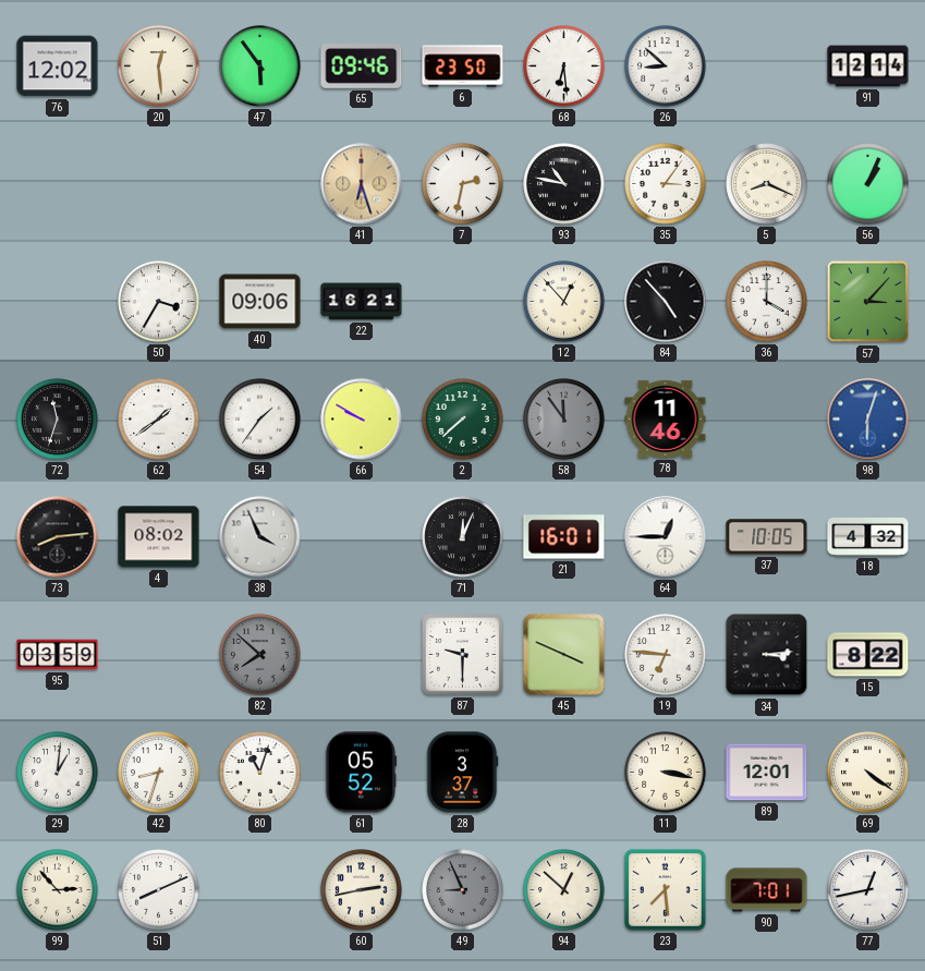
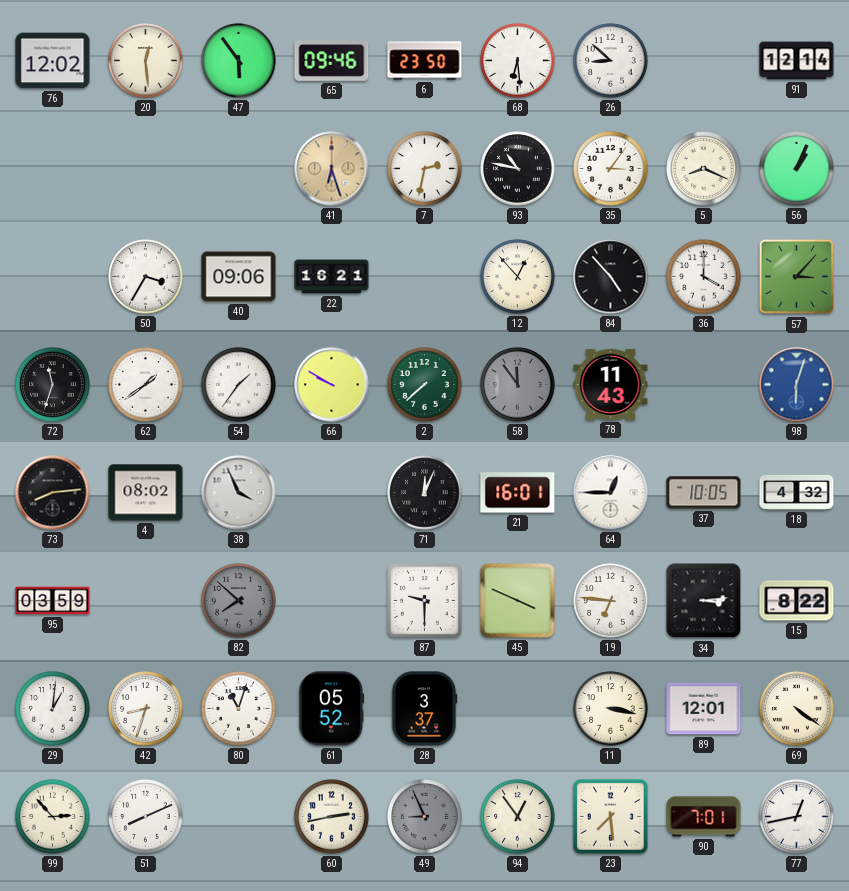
78: 11:46 -> 11:43 (611, 384)
94: 12:52 -> 12:54 (518, 817)
